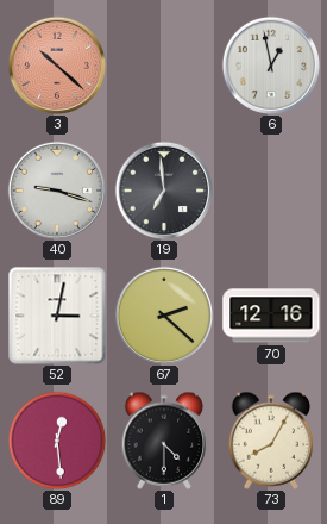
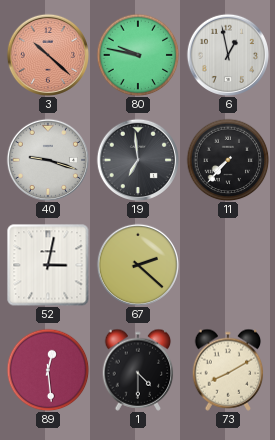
80: none -> 9:47 (138, 55)
11: none -> 7:37 (228, 160)
70: 12:16 -> none (271, 316)
73: 8:05 -> 8:10 (228, 370)
